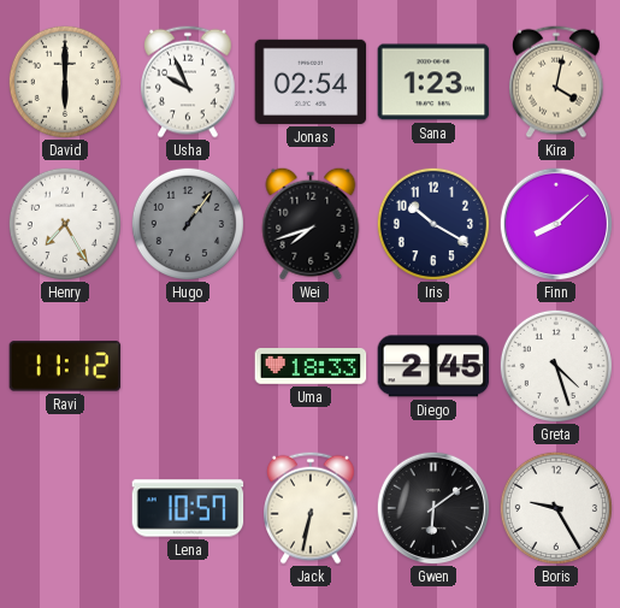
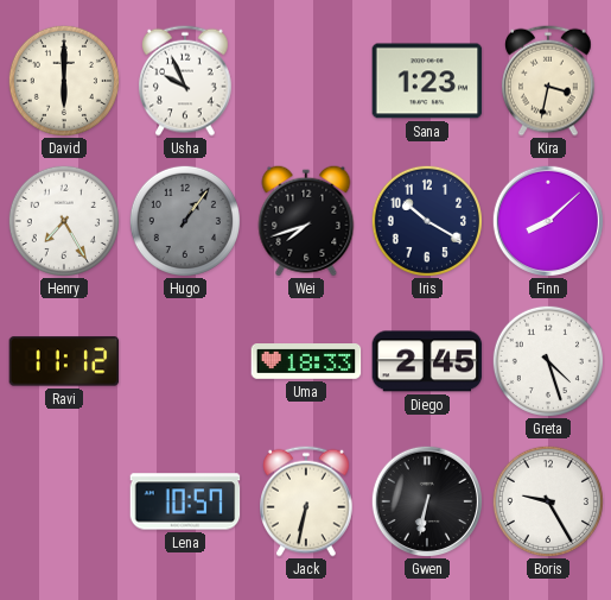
Jonas: 02:54 -> none (311, 82)
Kira: 4:02 -> 3:32 (549, 81)
Gwen: 6:09 -> 6:32 (426, 500)
